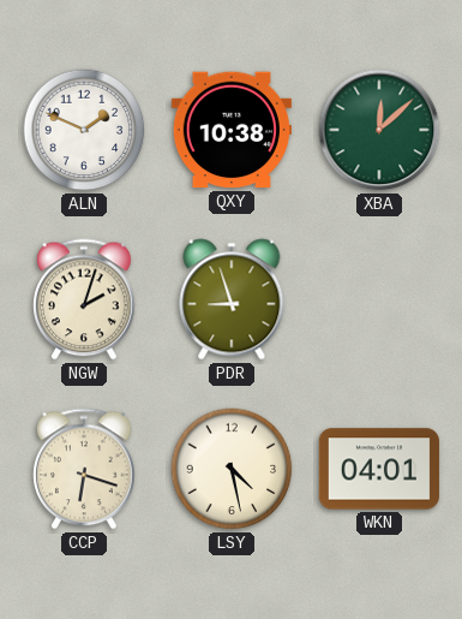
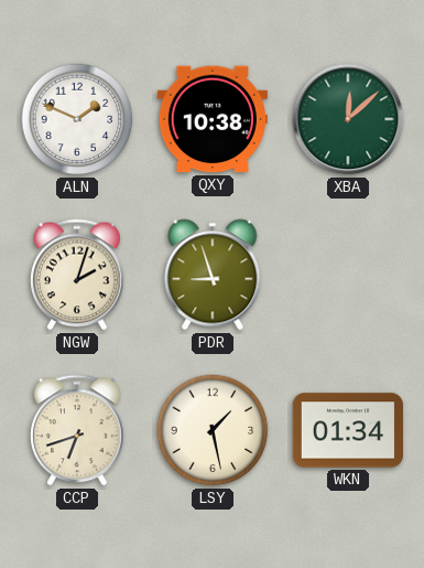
CCP: 6:18 -> 6:42 (77, 430)
LSY: 4:28 -> 1:28 (213, 430)
WKN: 04:01 -> 01:34 (348, 430)
